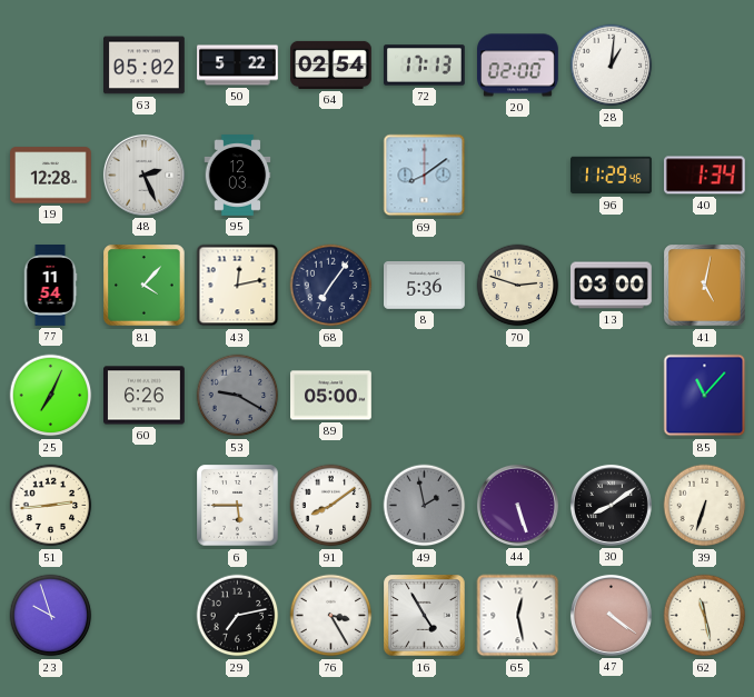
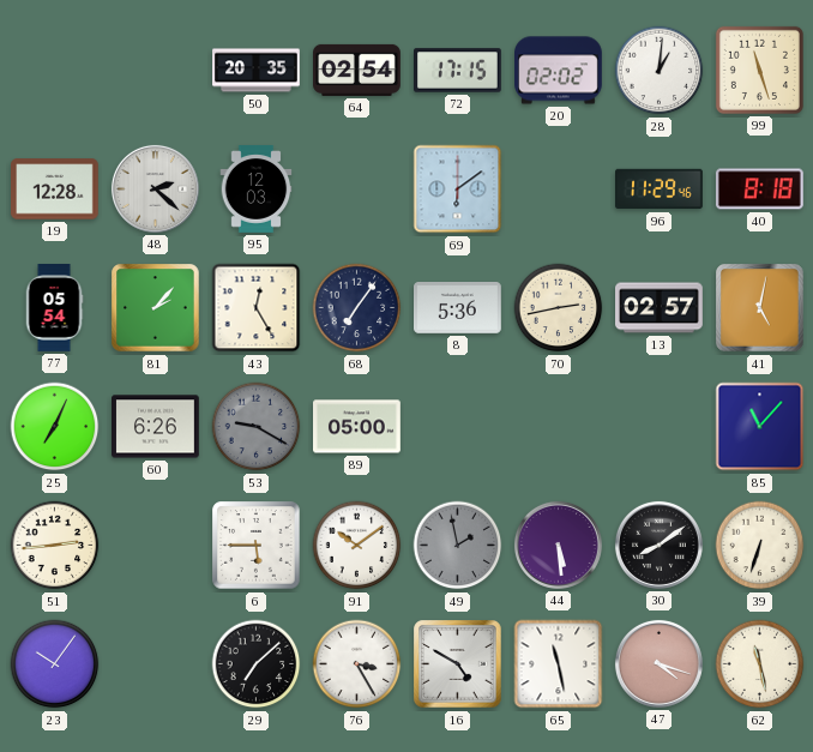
63: 05:02 -> none (145, 66)
50: 5:22 -> 20:35 (257, 71)
72: 17:13 -> 17:15 (458, 71)
20: 02:00 -> 02:02 (559, 71)
99: none -> 11:27 (759, 70)
48: 2:26 -> 2:22 (155, 188)
69: 8:09 -> 6:09 (458, 189)
40: 1:34 -> 8:18 (760, 189)
77: 11:54 -> 05:54 (54, 308)
81: 4:07 -> 2:07 (156, 308)
43: 12:13 -> 12:25 (257, 308)
70: 2:48 -> 2:43 (559, 308)
13: 03:00 -> 02:57 (660, 308)
91: 8:09 -> 10:09 (357, 546)
44: 5:27 -> 5:29 (558, 545)
23: 9:57 -> 10:06 (55, 664)
29: 7:13 -> 7:08 (257, 664)
16: 4:55 -> 4:50 (458, 664)
65: 12:28 -> 11:28 (559, 664)
47: 4:21 -> 4:18 (658, 663)
